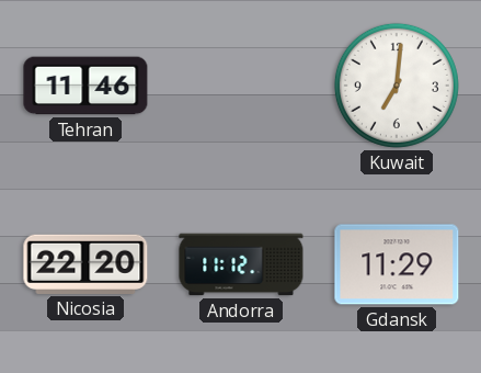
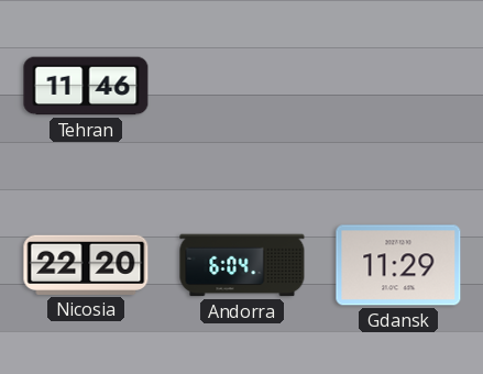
Kuwait: 7:01 -> none (397, 86)
Andorra: 11:12 -> 6:04 (242, 265)
